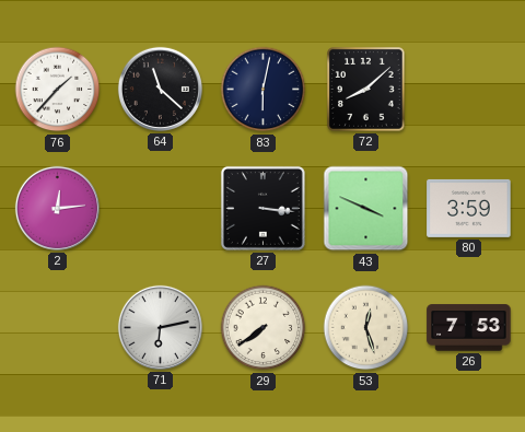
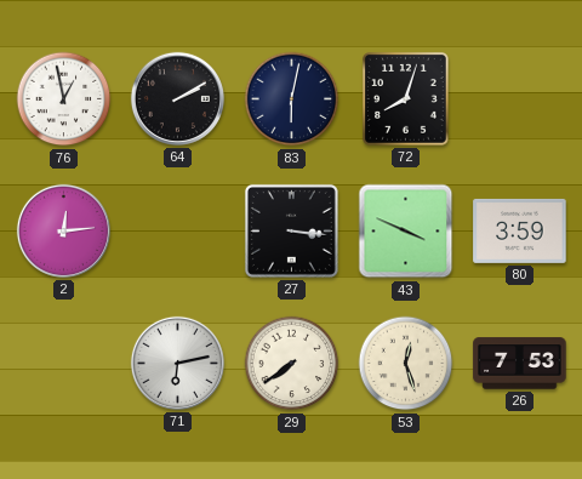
76: 1:37 -> 12:58 (64, 99)
64: 11:22 -> 2:10 (177, 98)
72: 8:08 -> 8:03 (406, 99)
